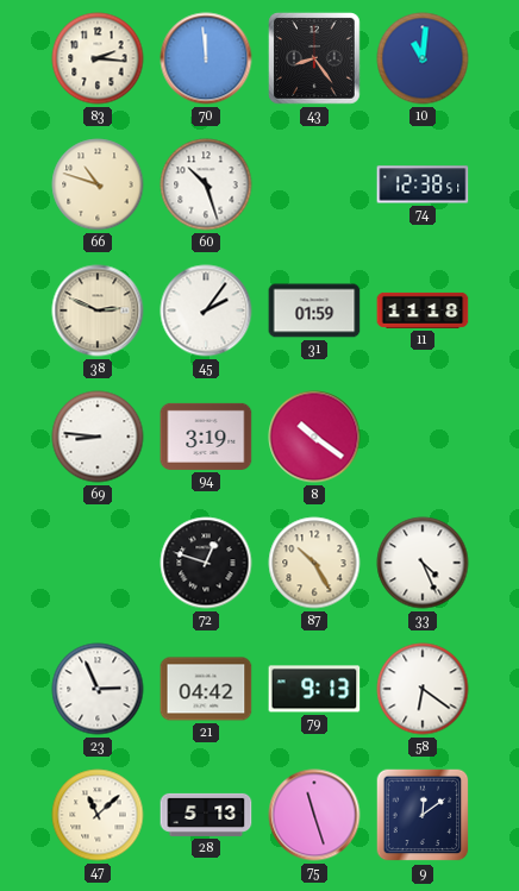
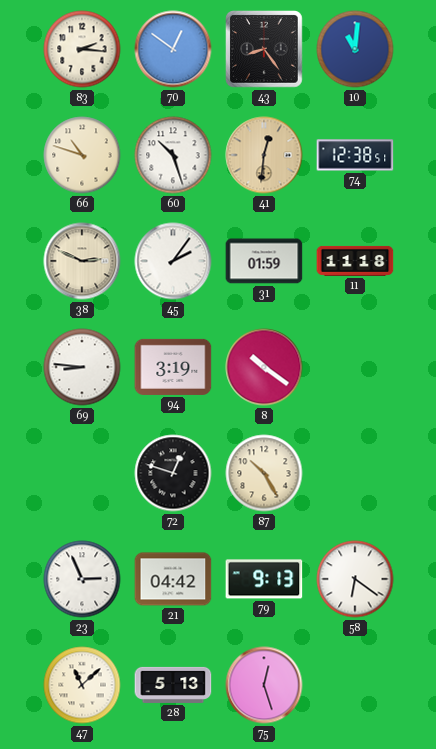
70: 11:59 -> 12:51 (173, 49)
41: none -> 12:31 (264, 155)
33: 4:26 -> none (423, 563)
75: 11:27 -> 12:27 (264, 685)
9: 12:09 -> none (423, 815)
